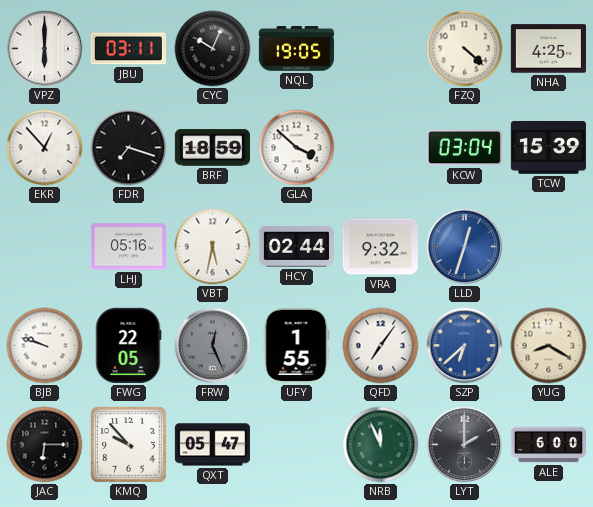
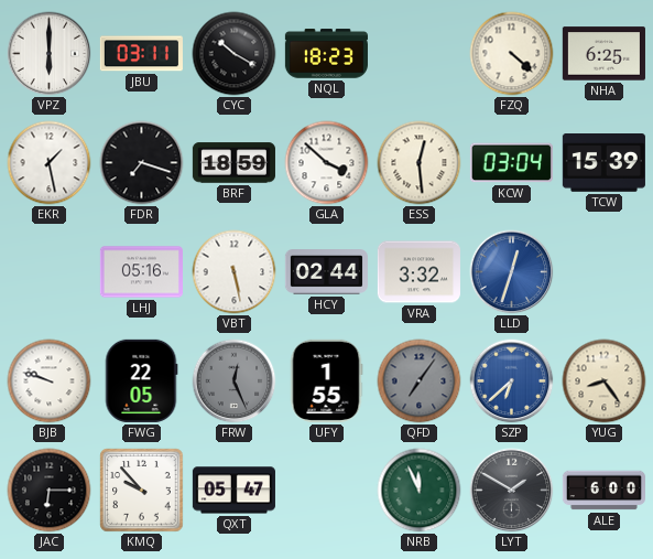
CYC: 10:04 -> 10:20 (235, 54)
NQL: 19:05 -> 18:23 (326, 54)
NHA: 4:25 -> 6:25 (603, 54)
EKR: 12:53 -> 1:28 (50, 163)
ESS: none -> 12:29 (420, 163)
VBT: 5:32 -> 5:28 (235, 272)
VRA: 9:32 -> 3:32 (418, 272)
QFD dial: white -> grey (420, 381)
YUG: 8:20 -> 8:24 (605, 381)
LYT: 2:00 -> 1:50 (512, 491)
